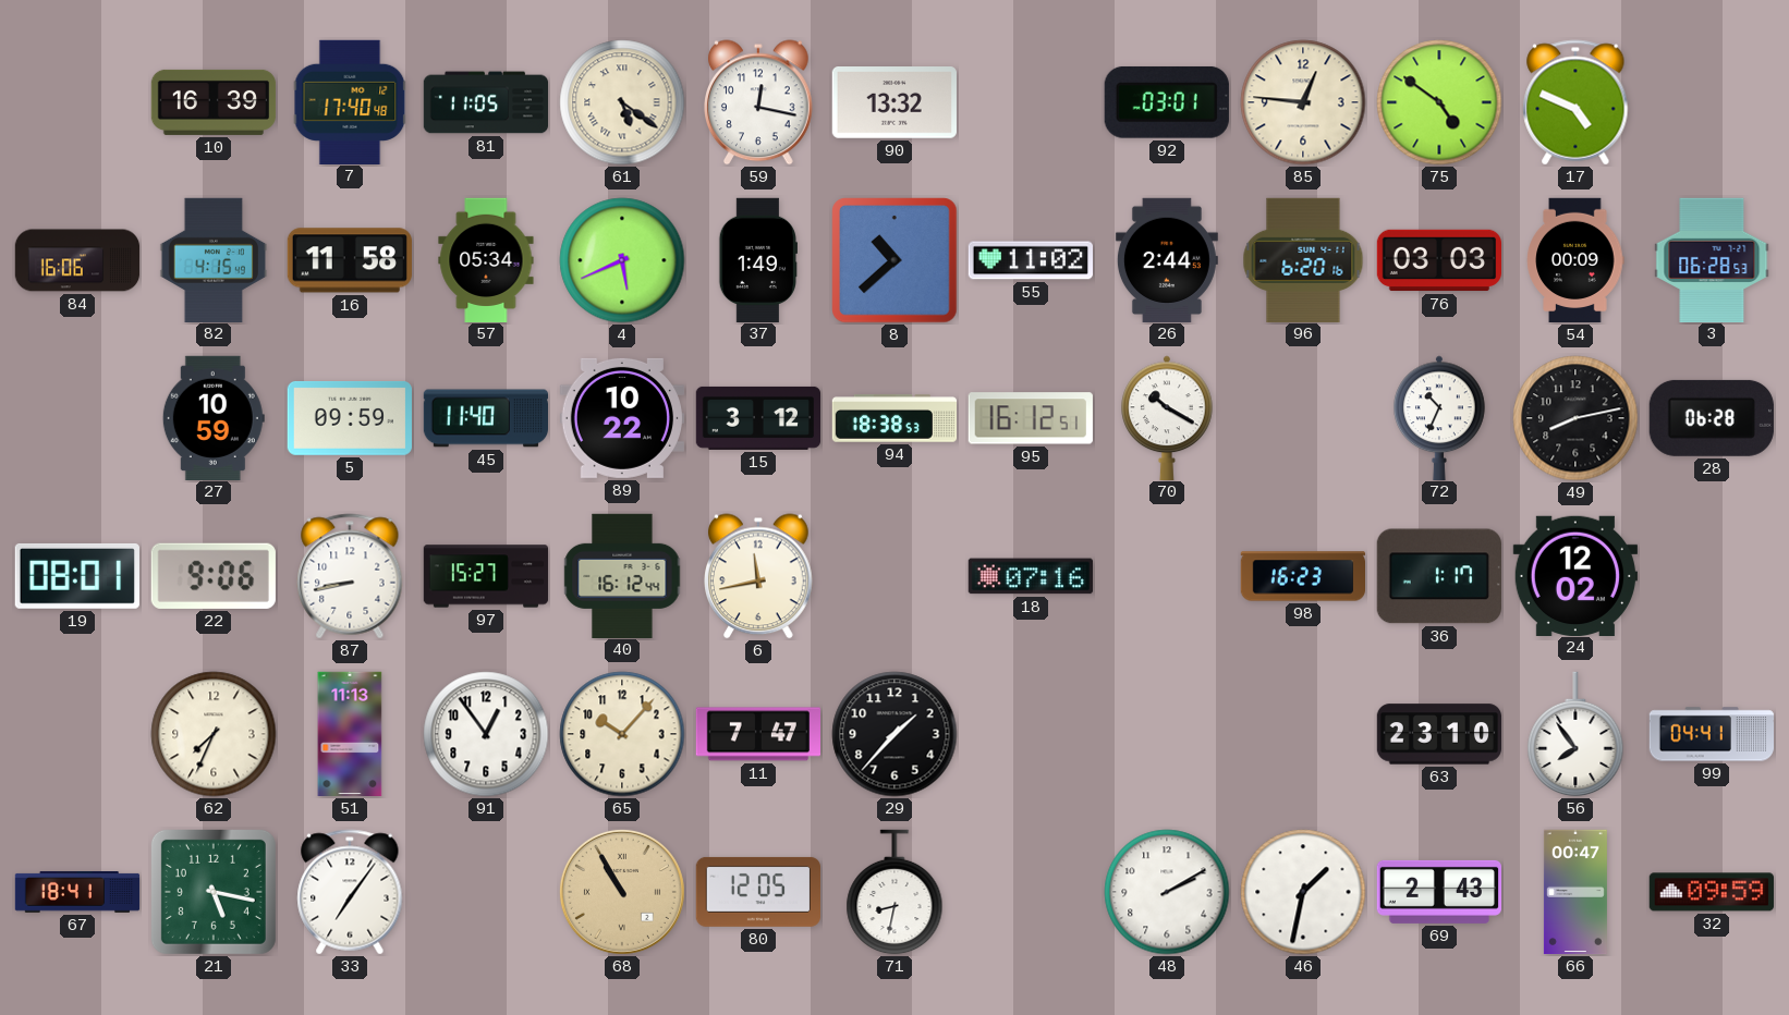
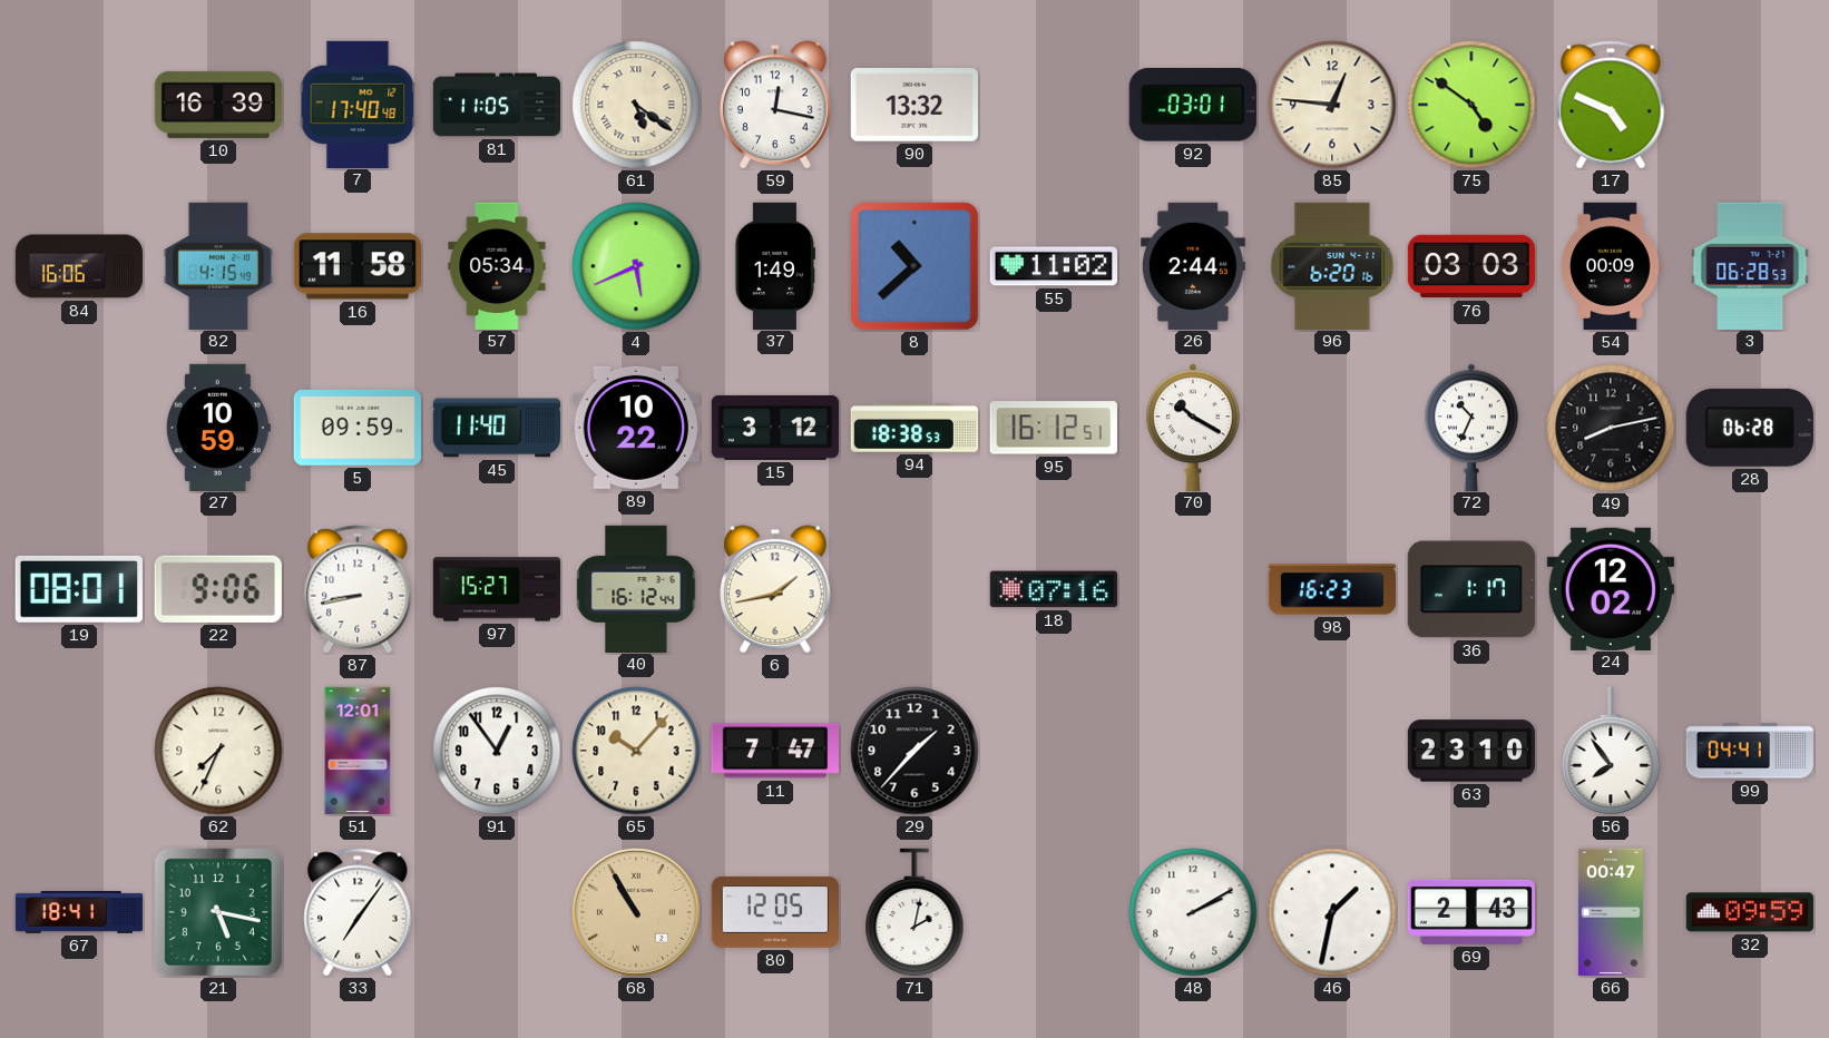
6: 11:43 -> 1:43 (776, 589)
51: 11:13 -> 12:01 (358, 751)
71: 8:32 -> 2:02 (914, 912)
